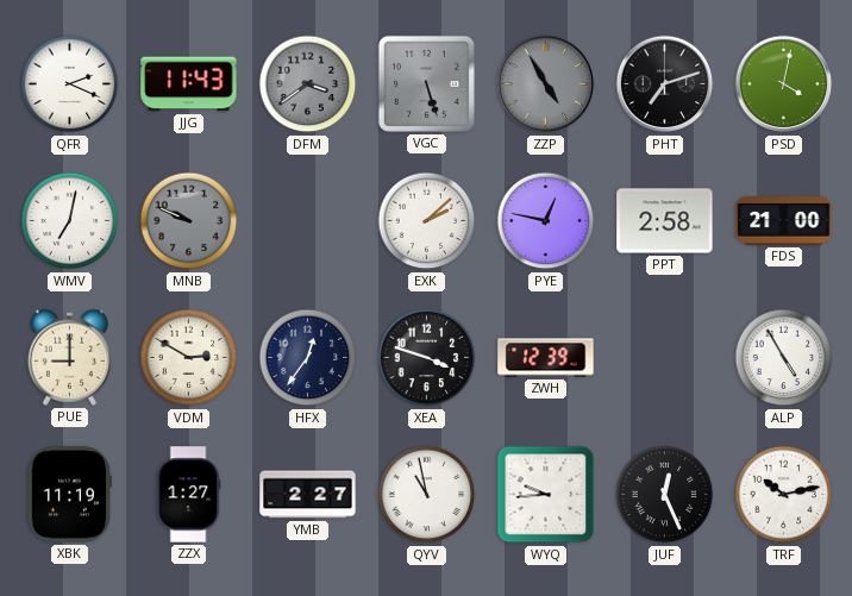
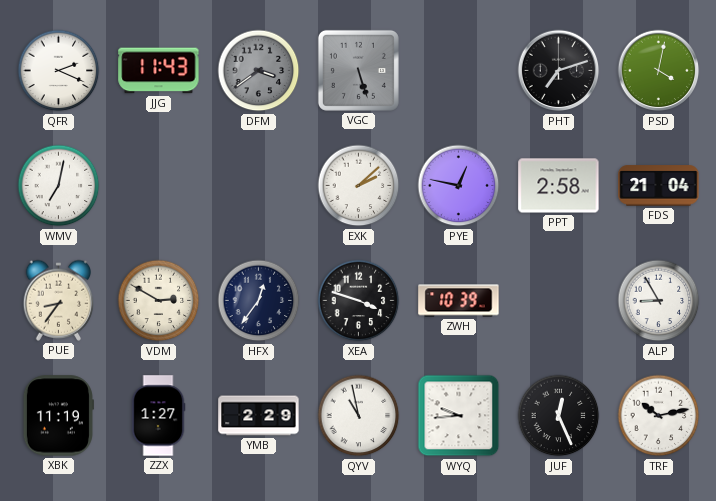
ZZP: 4:55 -> none (546, 84)
MNB: 9:49 -> none (189, 221)
FDS: 21:00 -> 21:04 (659, 186)
PUE: 9:00 -> 8:36 (59, 300)
ZWH: 12:39 -> 10:39 (459, 301)
ALP: 4:55 -> 8:55 (659, 301)
YMB: 2:27 -> 2:29 (259, 416)
